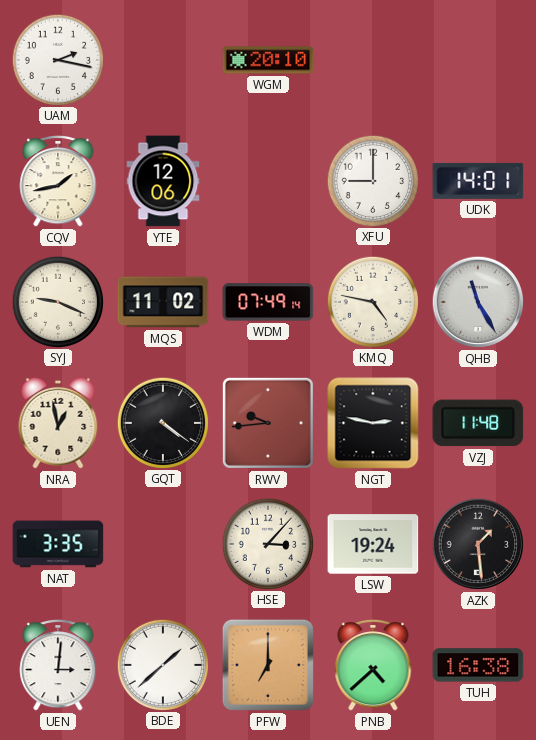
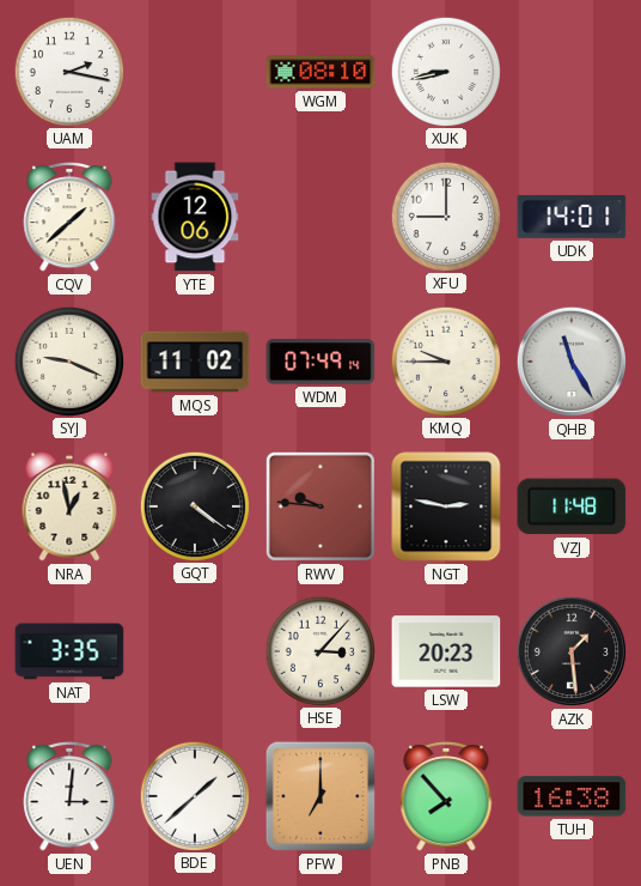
WGM: 20:10 -> 08:10 (320, 72)
XUK: none -> 8:43 (445, 71)
CQV: 1:43 -> 1:38 (69, 218)
KMQ: 4:47 -> 9:45 (445, 360)
RWV: 9:44 -> 9:46 (320, 506)
LSW: 19:24 -> 20:23 (446, 651)
PNB: 4:38 -> 7:53 (446, 797)
